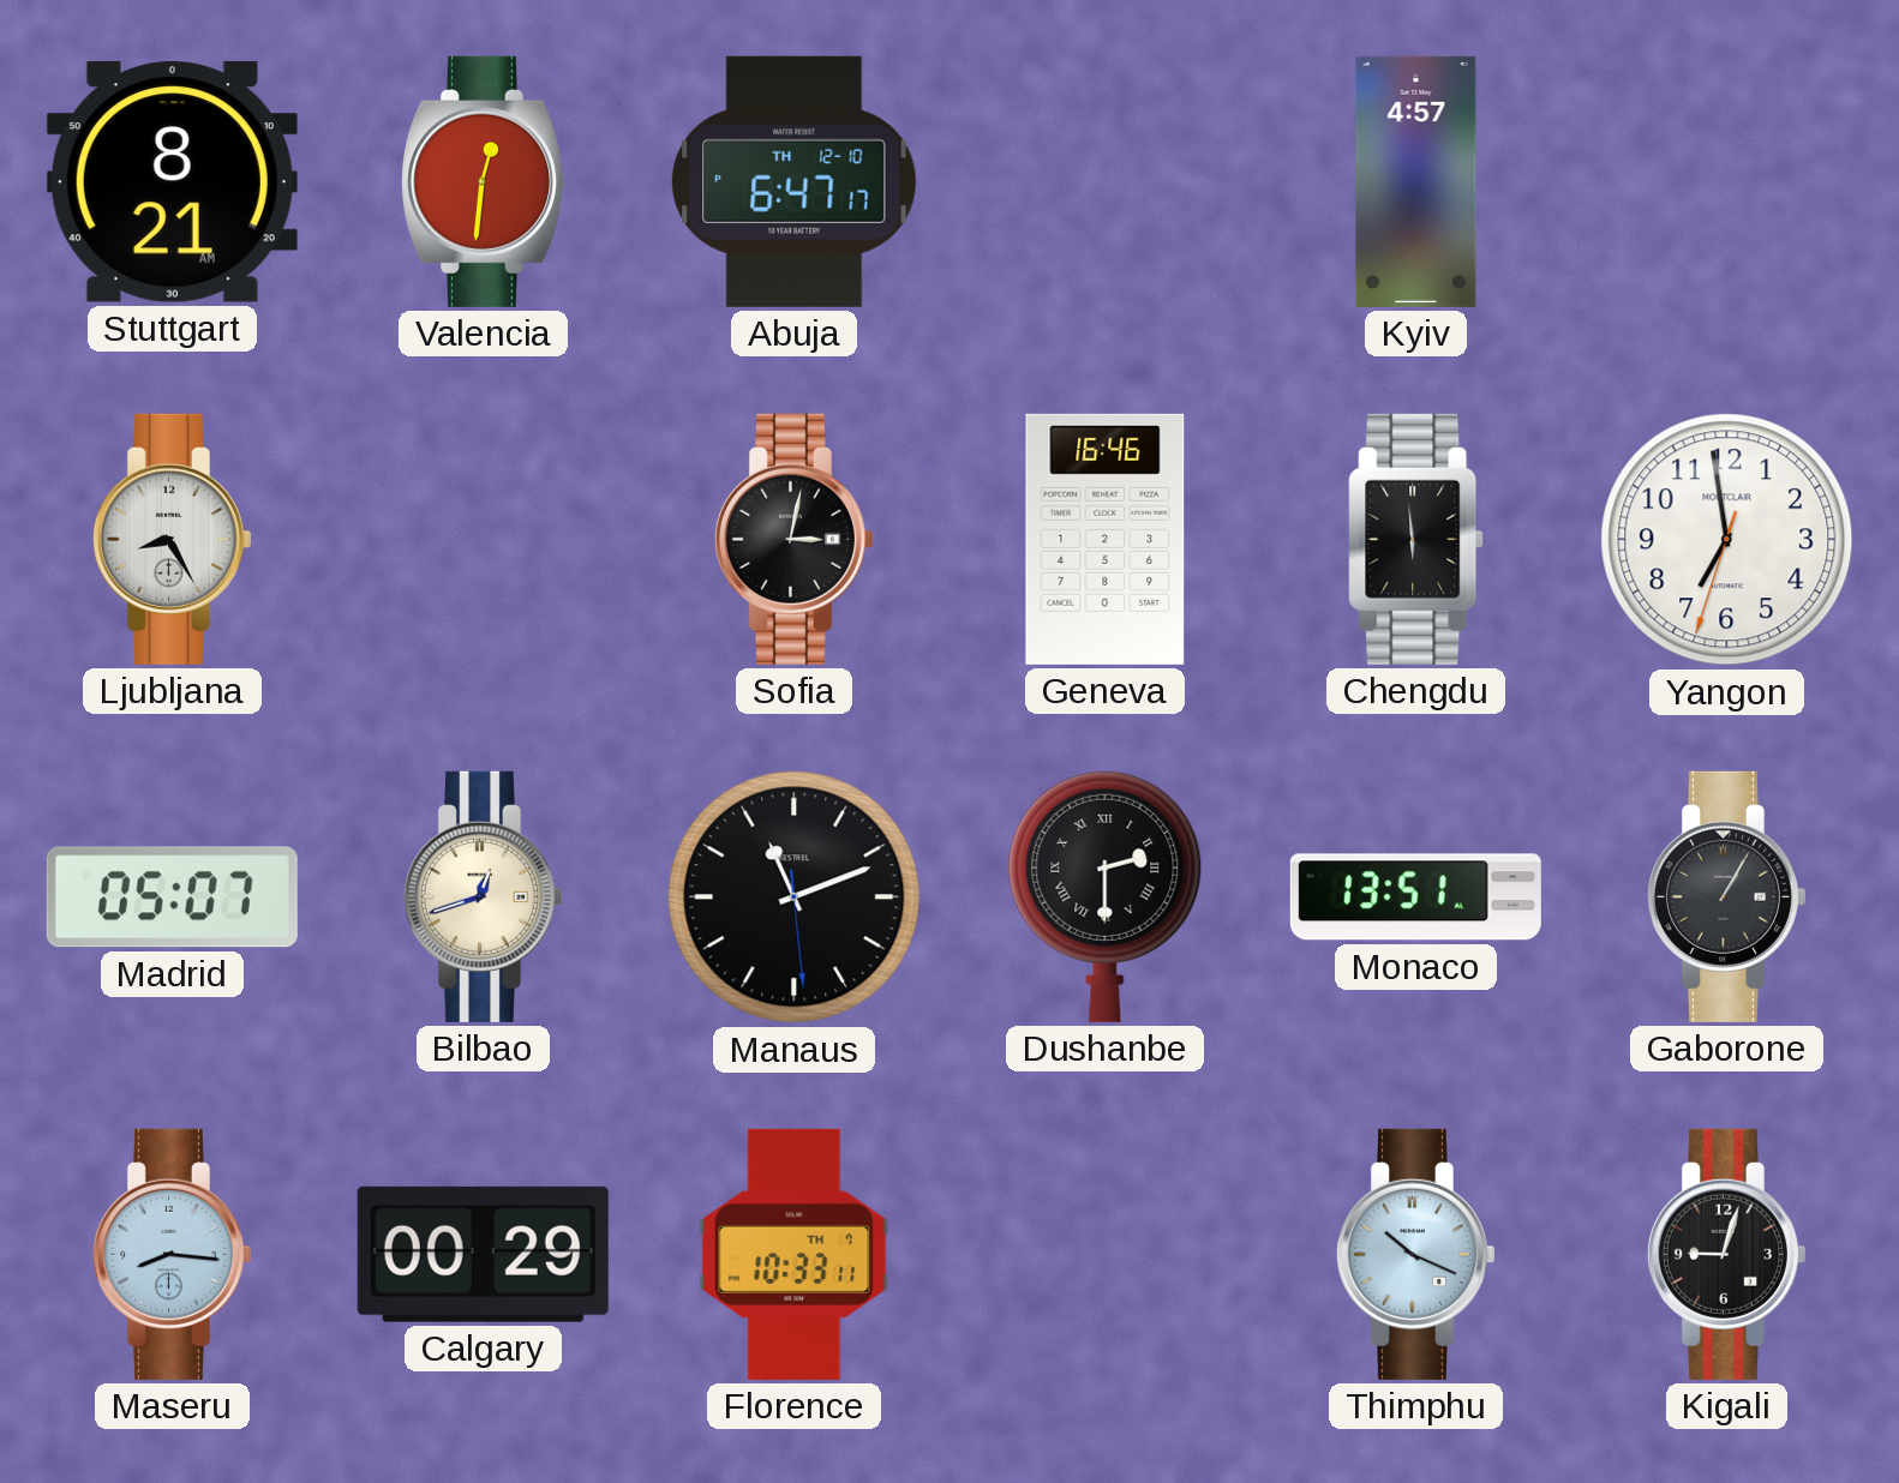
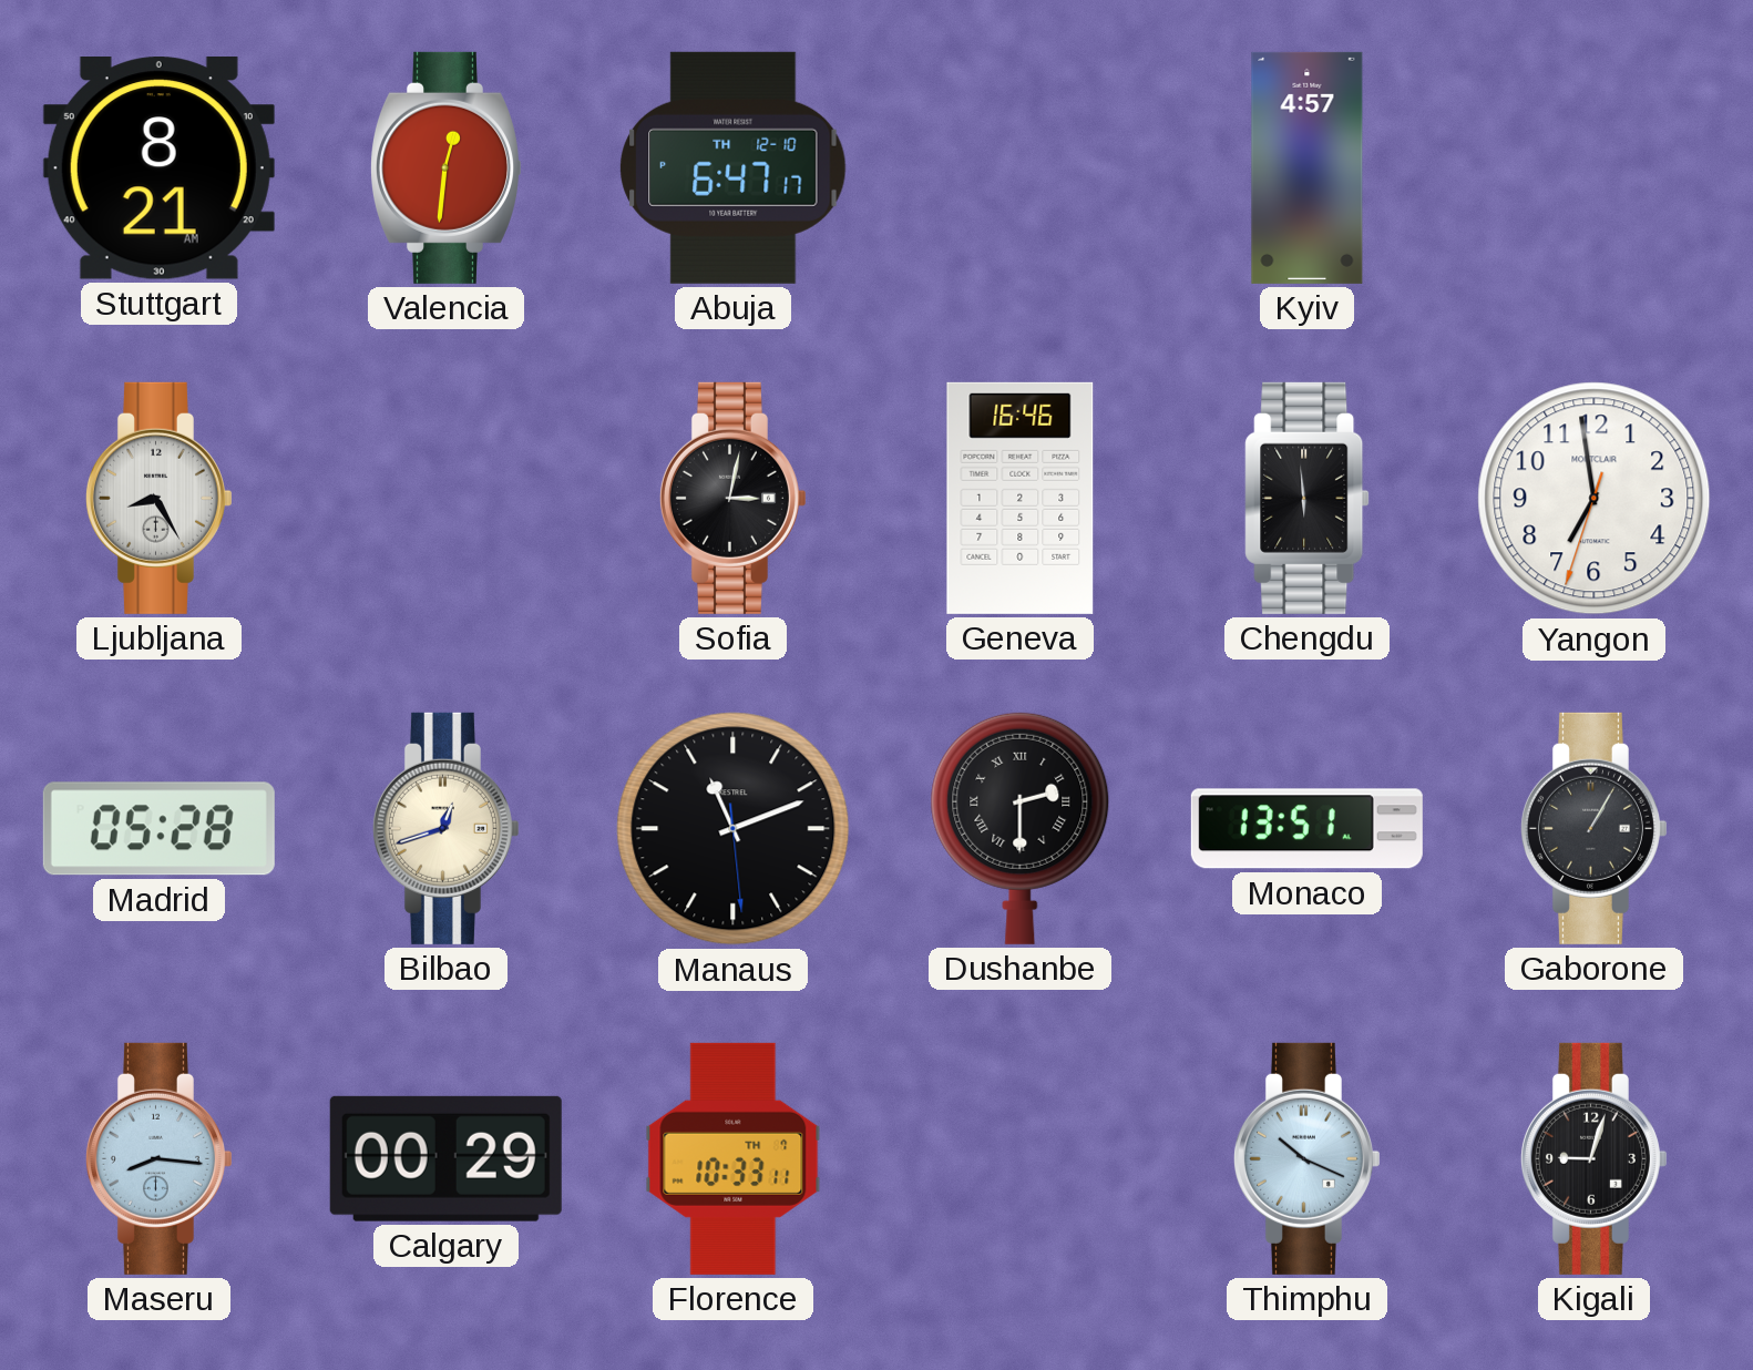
Madrid: 05:07 -> 05:28 (158, 829)
